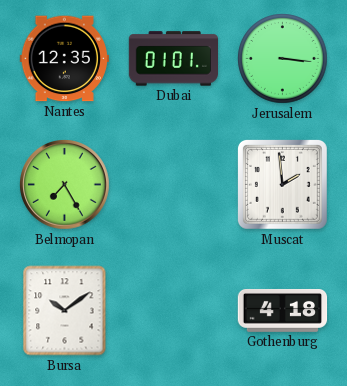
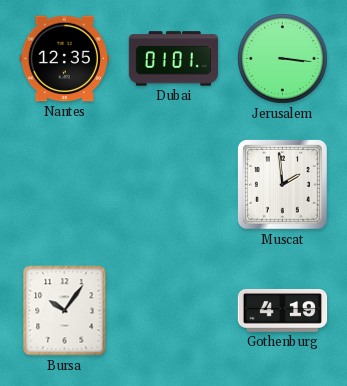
Belmopan: 7:25 -> none (65, 185)
Bursa: 10:09 -> 10:06 (65, 311)
Gothenburg: 4:18 -> 4:19 (283, 311)
